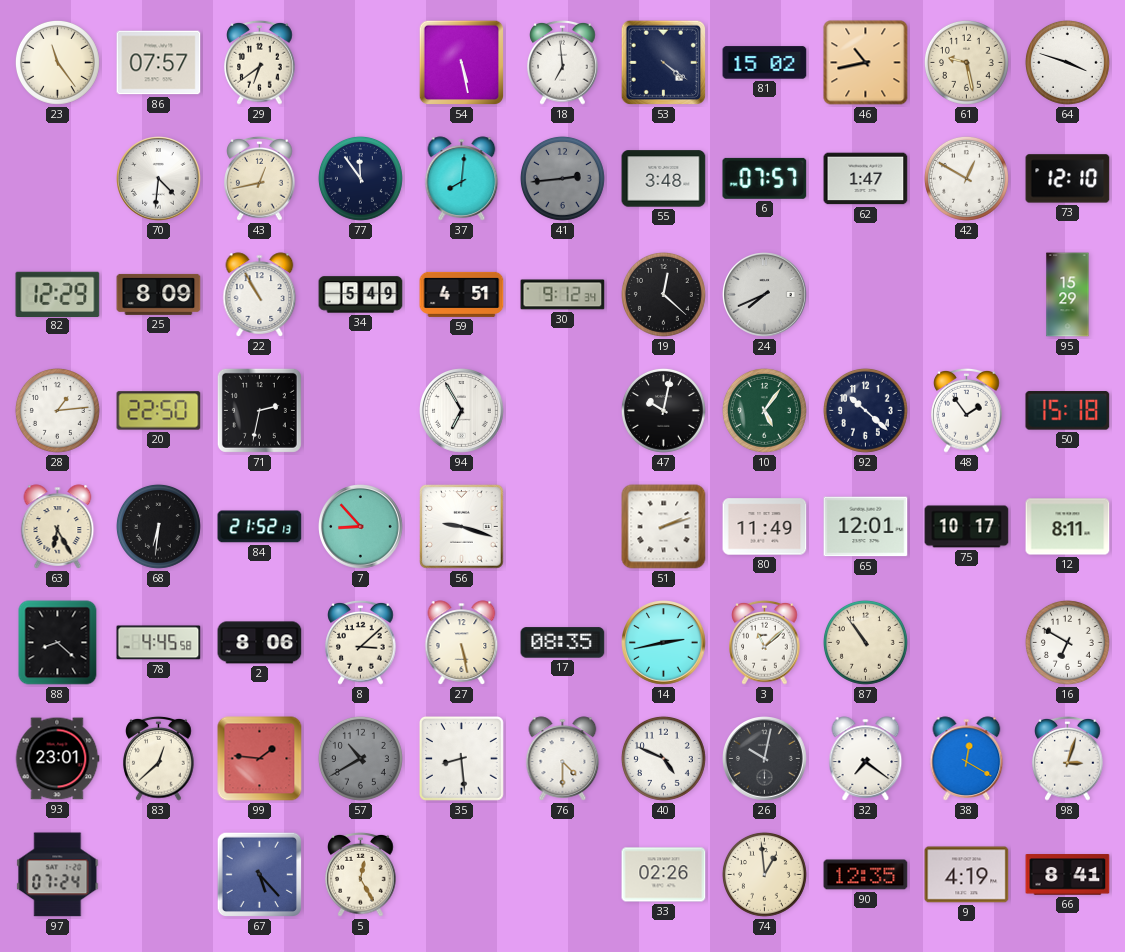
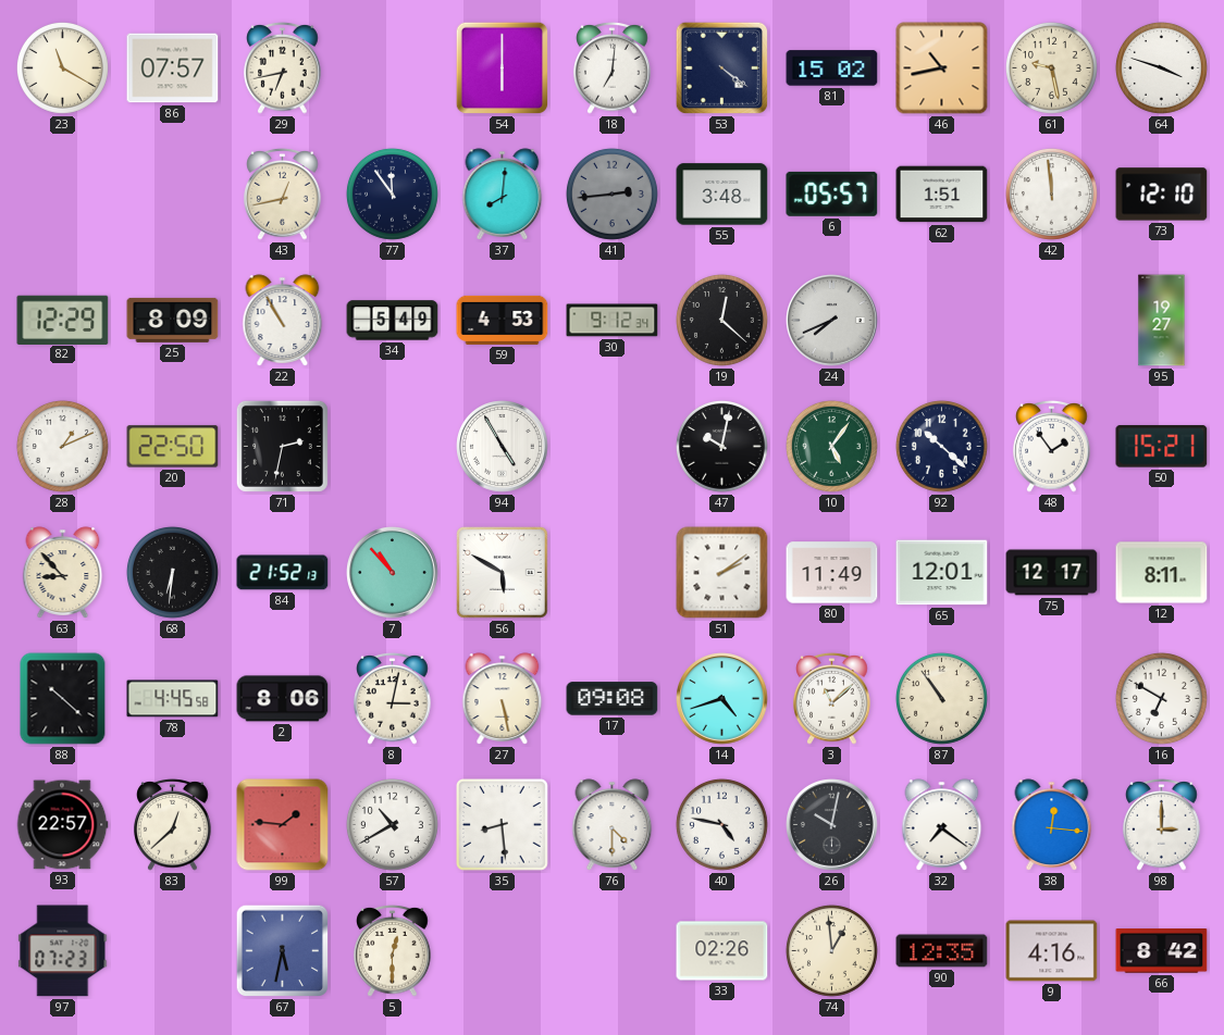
23: 11:24 -> 11:20 (62, 67)
29: 6:39 -> 6:43 (283, 67)
54: 5:28 -> 6:00 (503, 68)
18: 6:59 -> 7:01 (613, 67)
70: 4:31 -> none (159, 179)
6: 07:57 -> 05:57 (832, 194)
62: 1:47 -> 1:51 (942, 195)
42: 12:50 -> 11:59 (1051, 194)
59: 4:51 -> 4:53 (503, 320)
95: 15:29 -> 19:27 (1162, 321)
28: 1:14 -> 1:11 (62, 446)
94: 6:55 -> 4:55 (503, 447)
50: 15:18 -> 15:21 (1162, 447)
63: 6:25 -> 8:53 (63, 573)
7: 8:53 -> 10:53 (393, 573)
56: 9:18 -> 5:50 (503, 573)
51: 2:12 -> 2:09 (722, 573)
75: 10:17 -> 12:17 (1052, 573)
88: 8:22 -> 10:22 (63, 699)
8: 3:08 -> 3:02 (393, 698)
17: 08:35 -> 09:08 (613, 699)
14: 2:43 -> 4:42 (722, 699)
93: 23:01 -> 22:57 (62, 825)
57 dial: grey -> white (392, 824)
40: 4:49 -> 4:47 (721, 824)
38: 12:20 -> 12:16 (1052, 825)
98: 3:03 -> 3:00 (1162, 824)
97: 07:24 -> 07:23 (63, 951)
67: 5:23 -> 5:32 (283, 951)
5: 12:25 -> 12:30 (393, 950)
9: 4:19 -> 4:16 (1052, 951)
66: 8:41 -> 8:42 (1162, 951)
